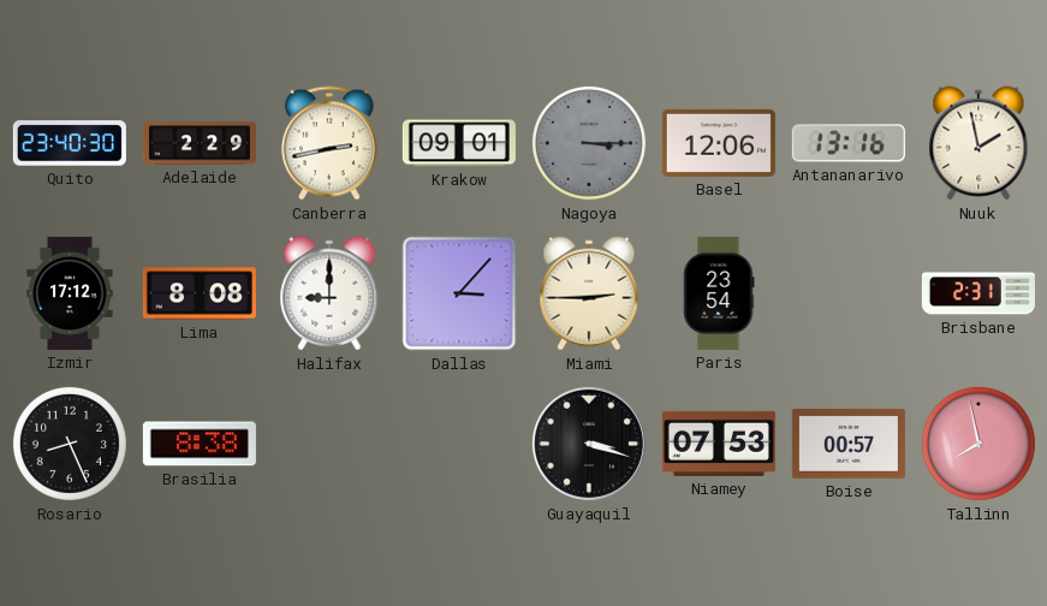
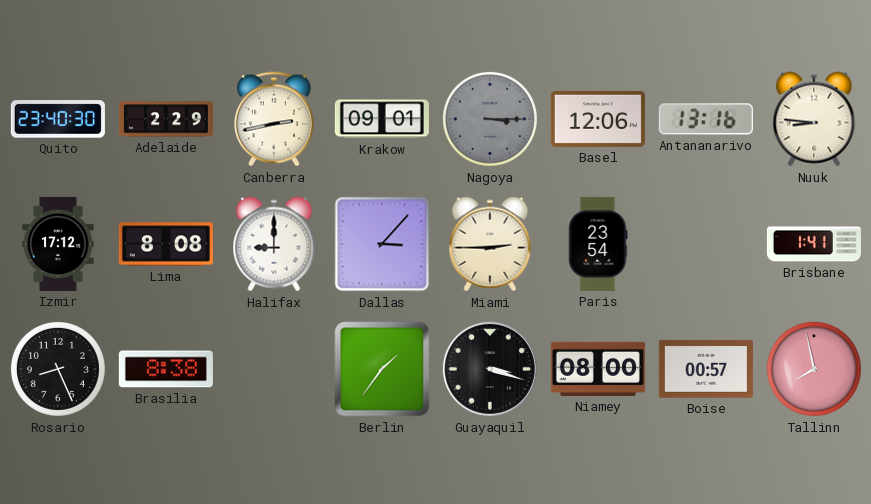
Nuuk: 1:58 -> 8:46 (814, 119)
Brisbane: 2:31 -> 1:41 (814, 244)
Berlin: none -> 1:36 (382, 369)
Niamey: 07:53 -> 08:00 (598, 369)
